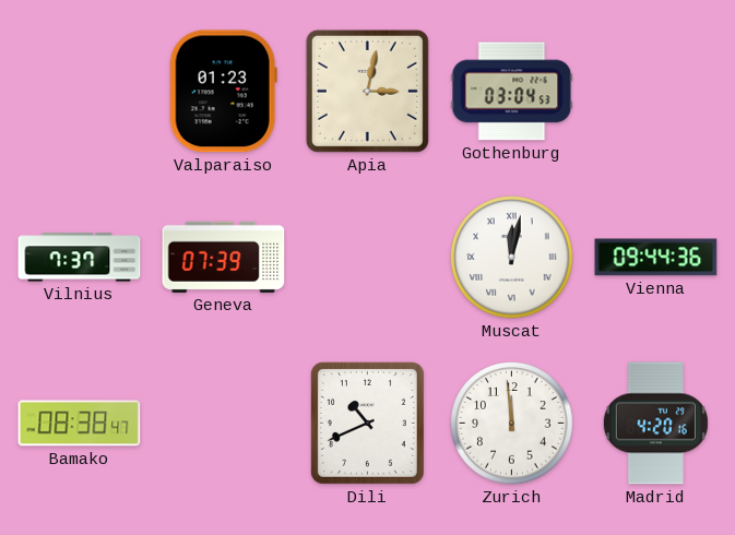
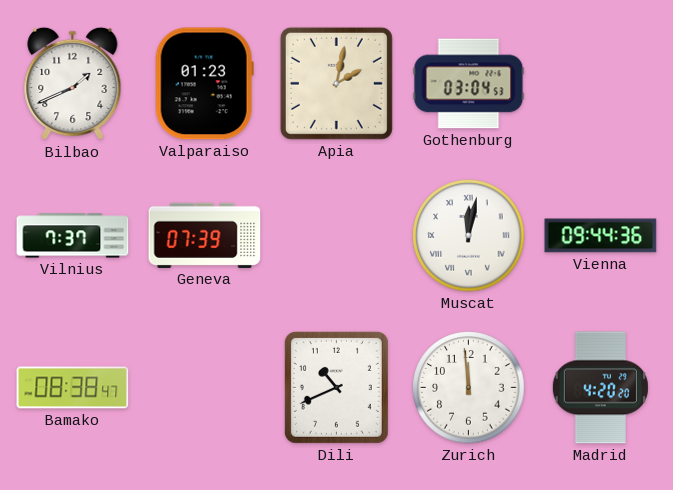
Bilbao: none -> 1:41 (73, 84)
Apia: 3:02 -> 2:02 (336, 83)
Madrid: 4:20:16 -> 4:20:20 (600, 388)
